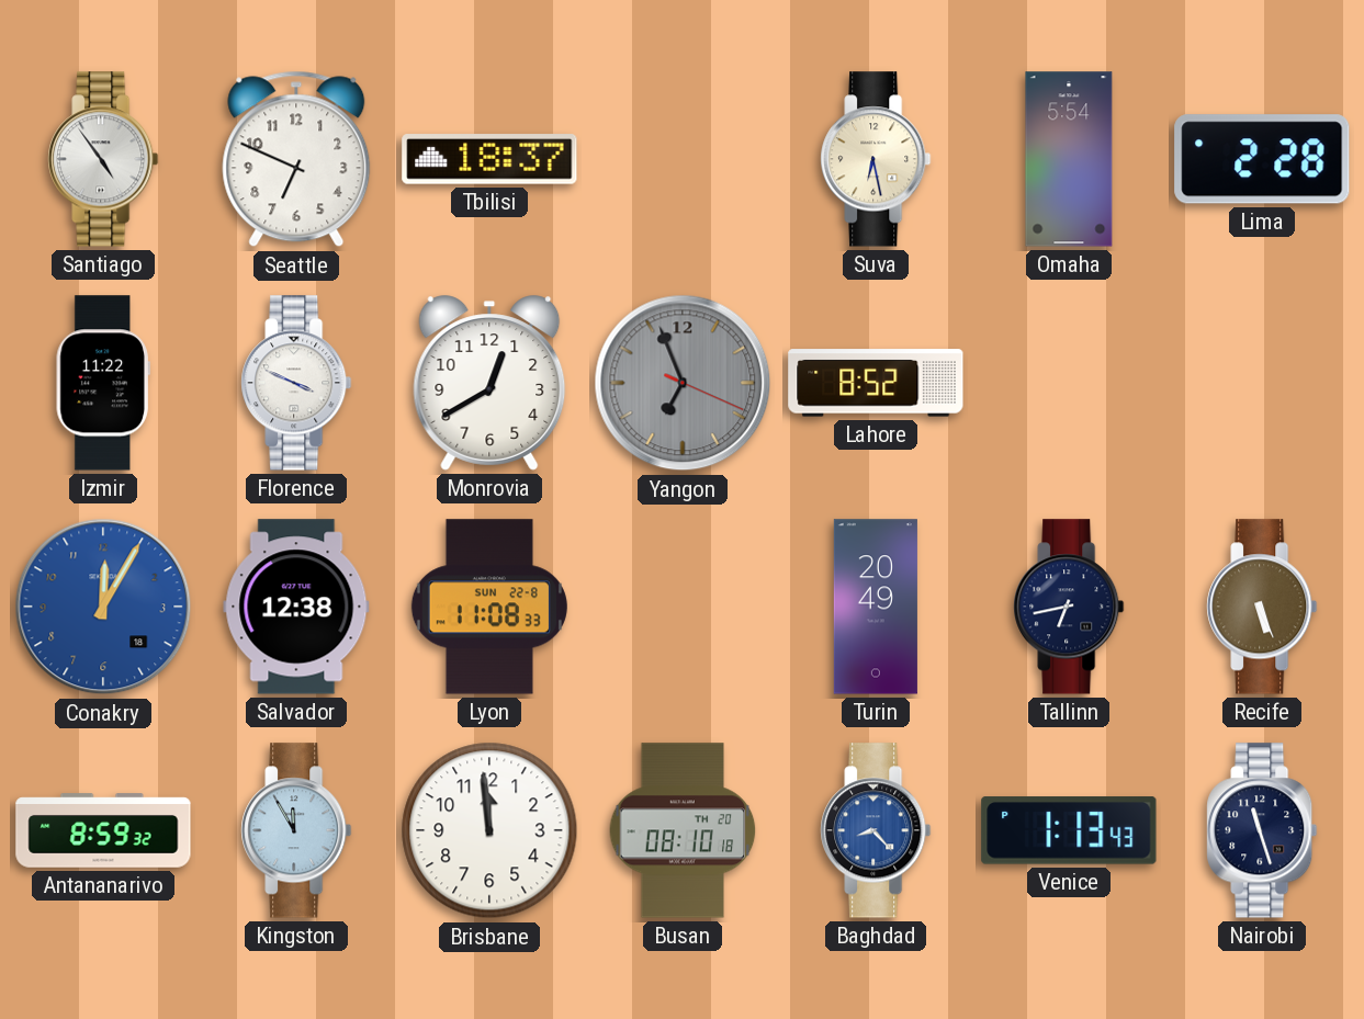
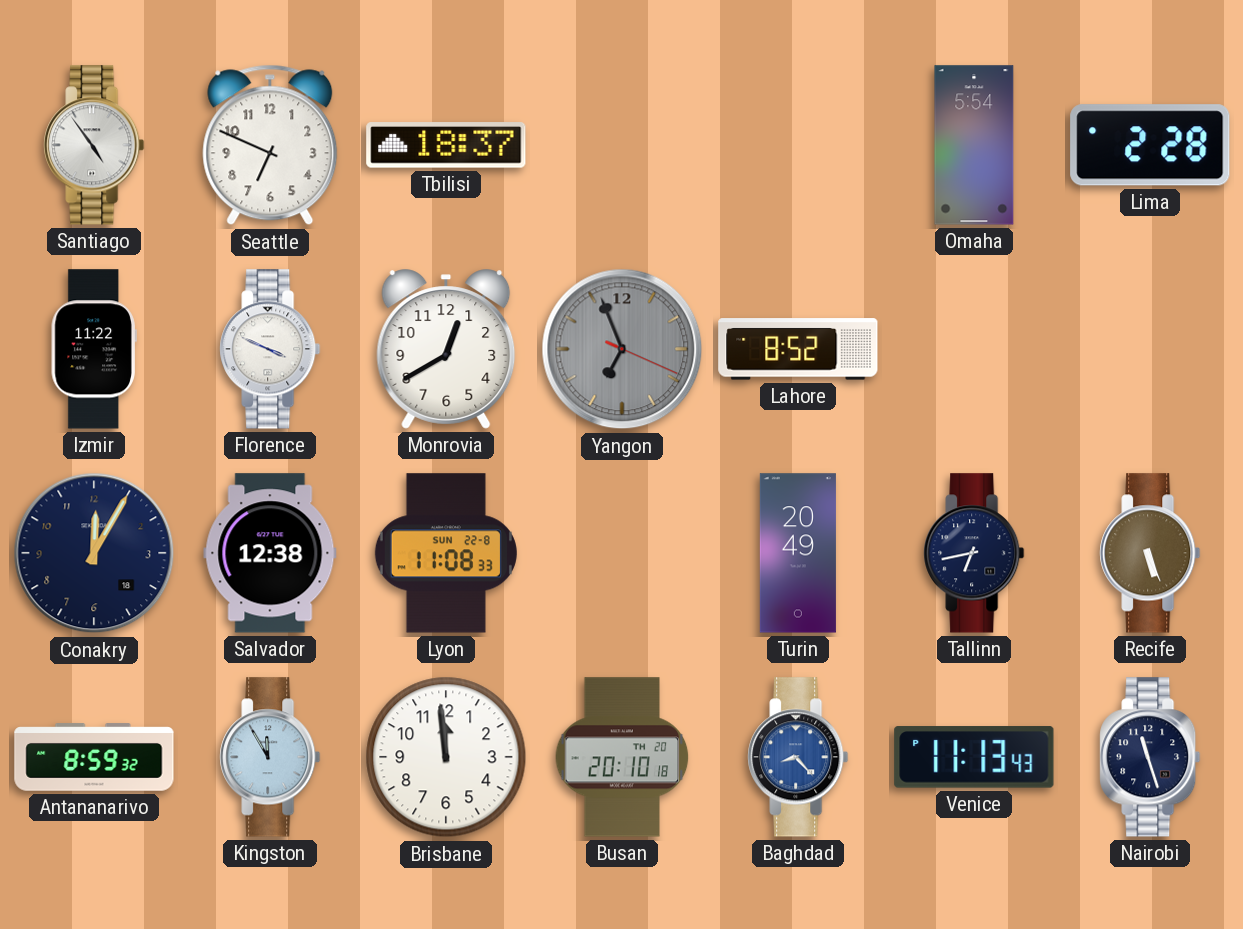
Suva: 6:28 -> none (876, 159)
Conakry dial: blue -> navy (94, 553)
Busan: 08:10 -> 20:10 (622, 757)
Venice: 1:13 -> 11:13 (974, 757)
